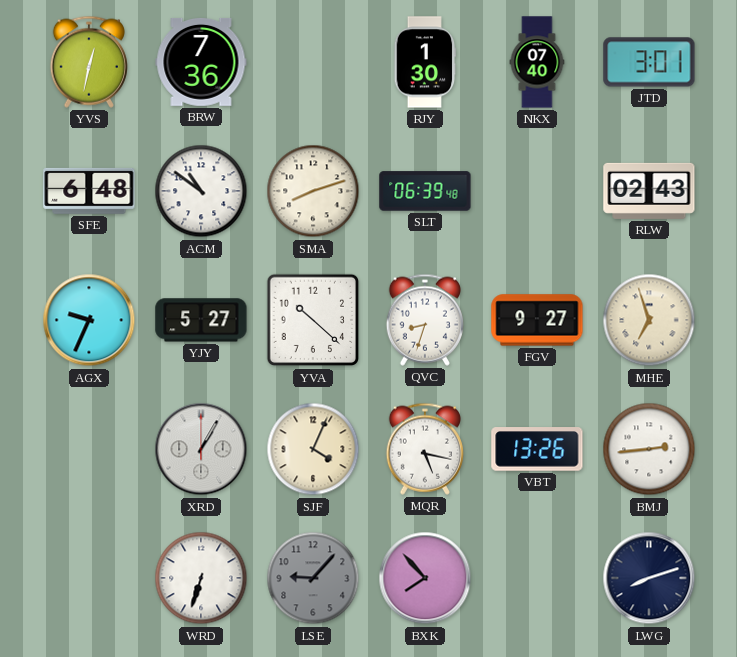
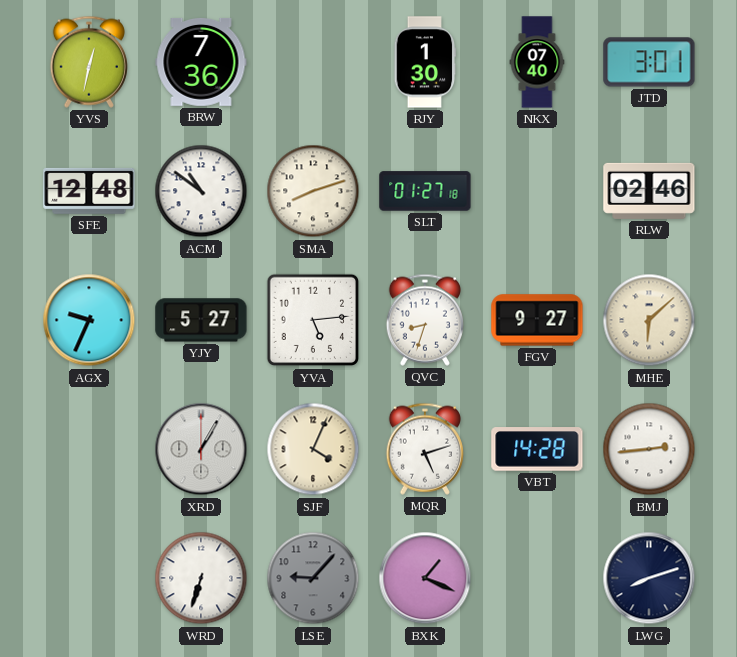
SFE: 6:48 -> 12:48 (89, 191)
SLT: 06:39 -> 01:27 (425, 191)
RLW: 02:43 -> 02:46 (649, 191)
YVA: 10:22 -> 5:14 (313, 320)
MHE: 6:57 -> 6:08 (649, 320)
MQR: 5:17 -> 5:12 (425, 449)
VBT: 13:26 -> 14:28 (537, 449)
BXK: 7:53 -> 1:19 (425, 578)
